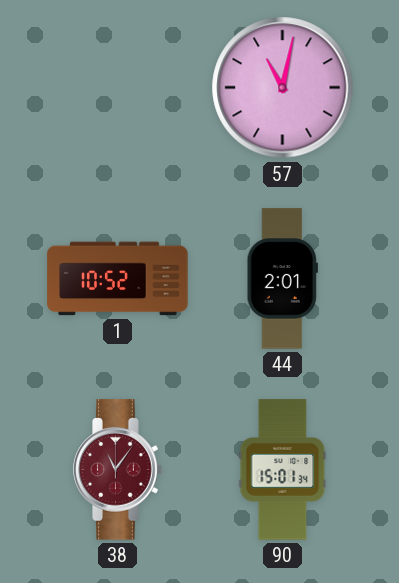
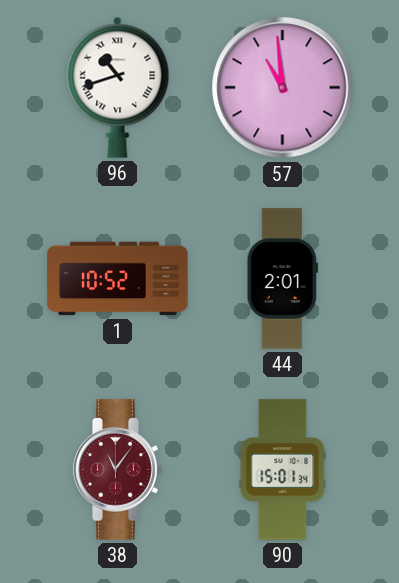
96: none -> 10:42 (118, 87)
57: 11:02 -> 10:59 (283, 88)
